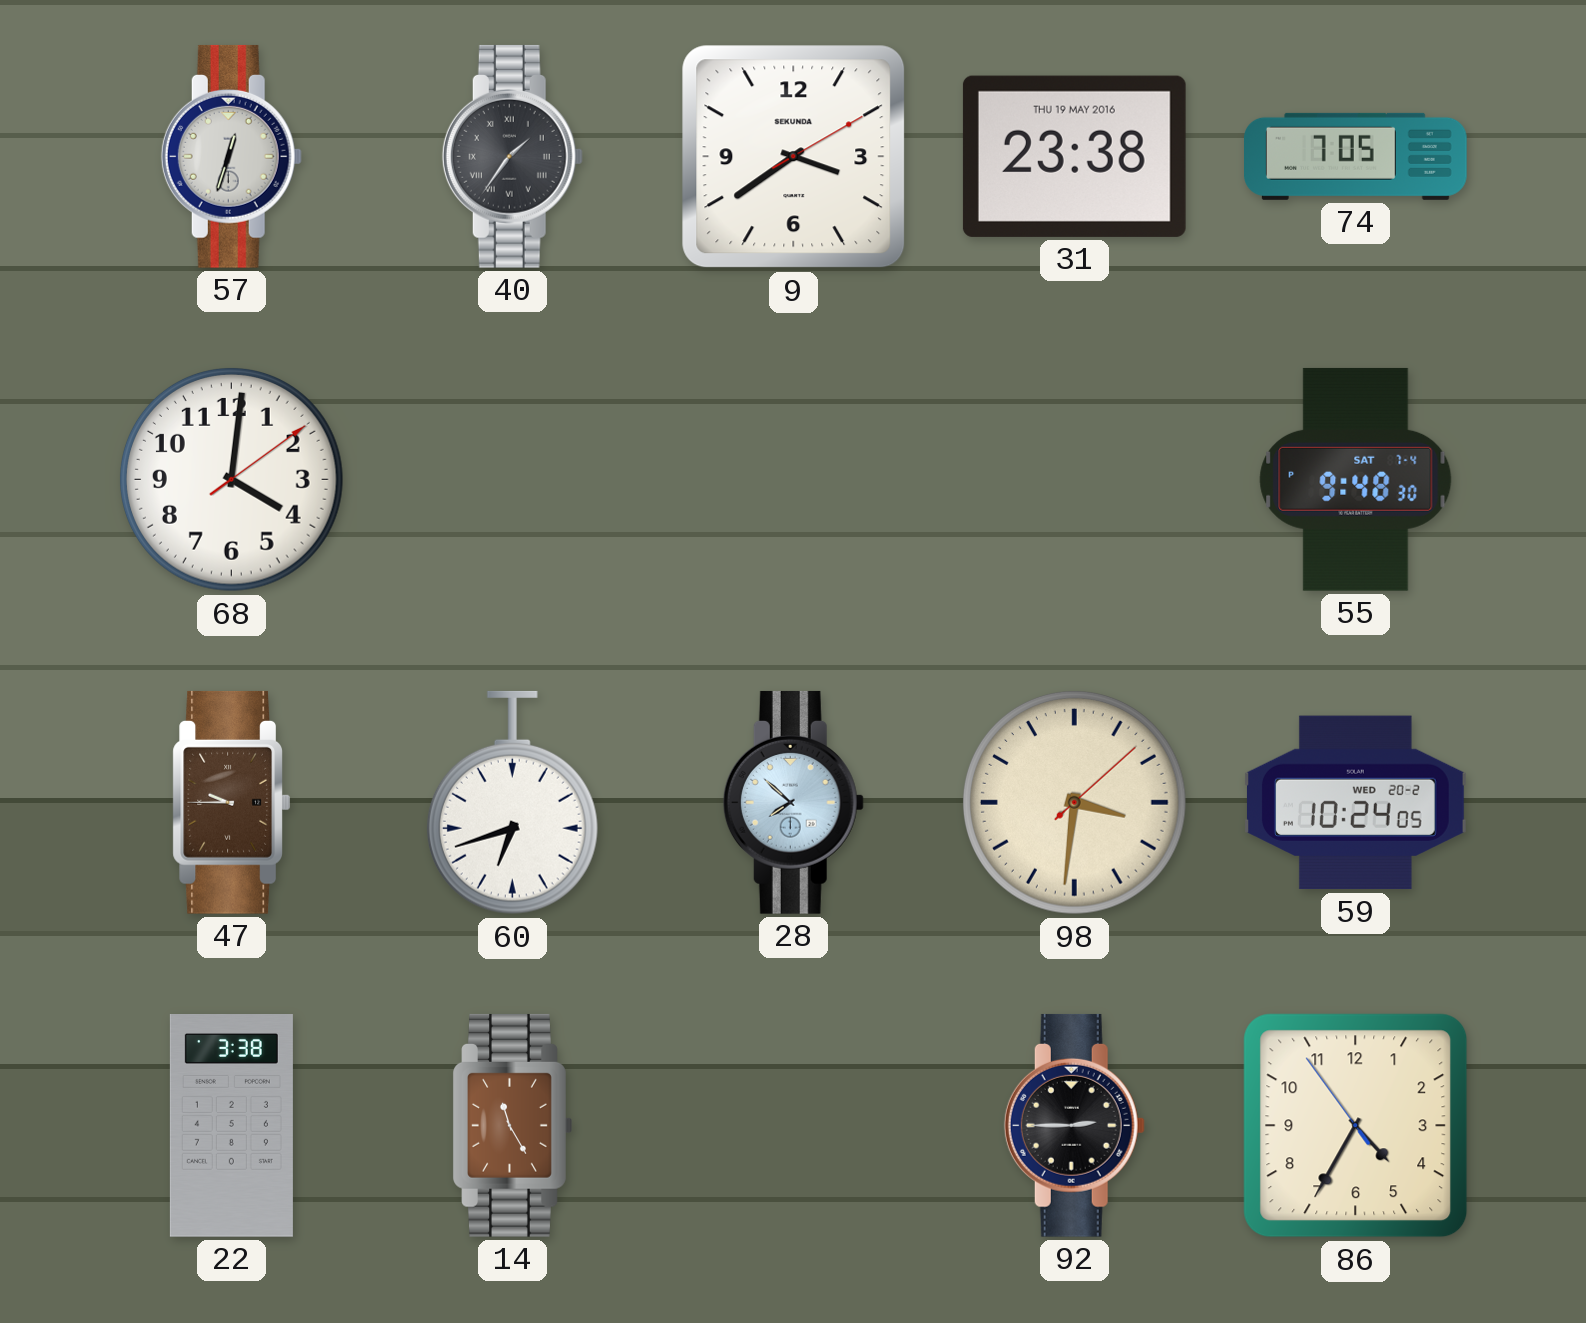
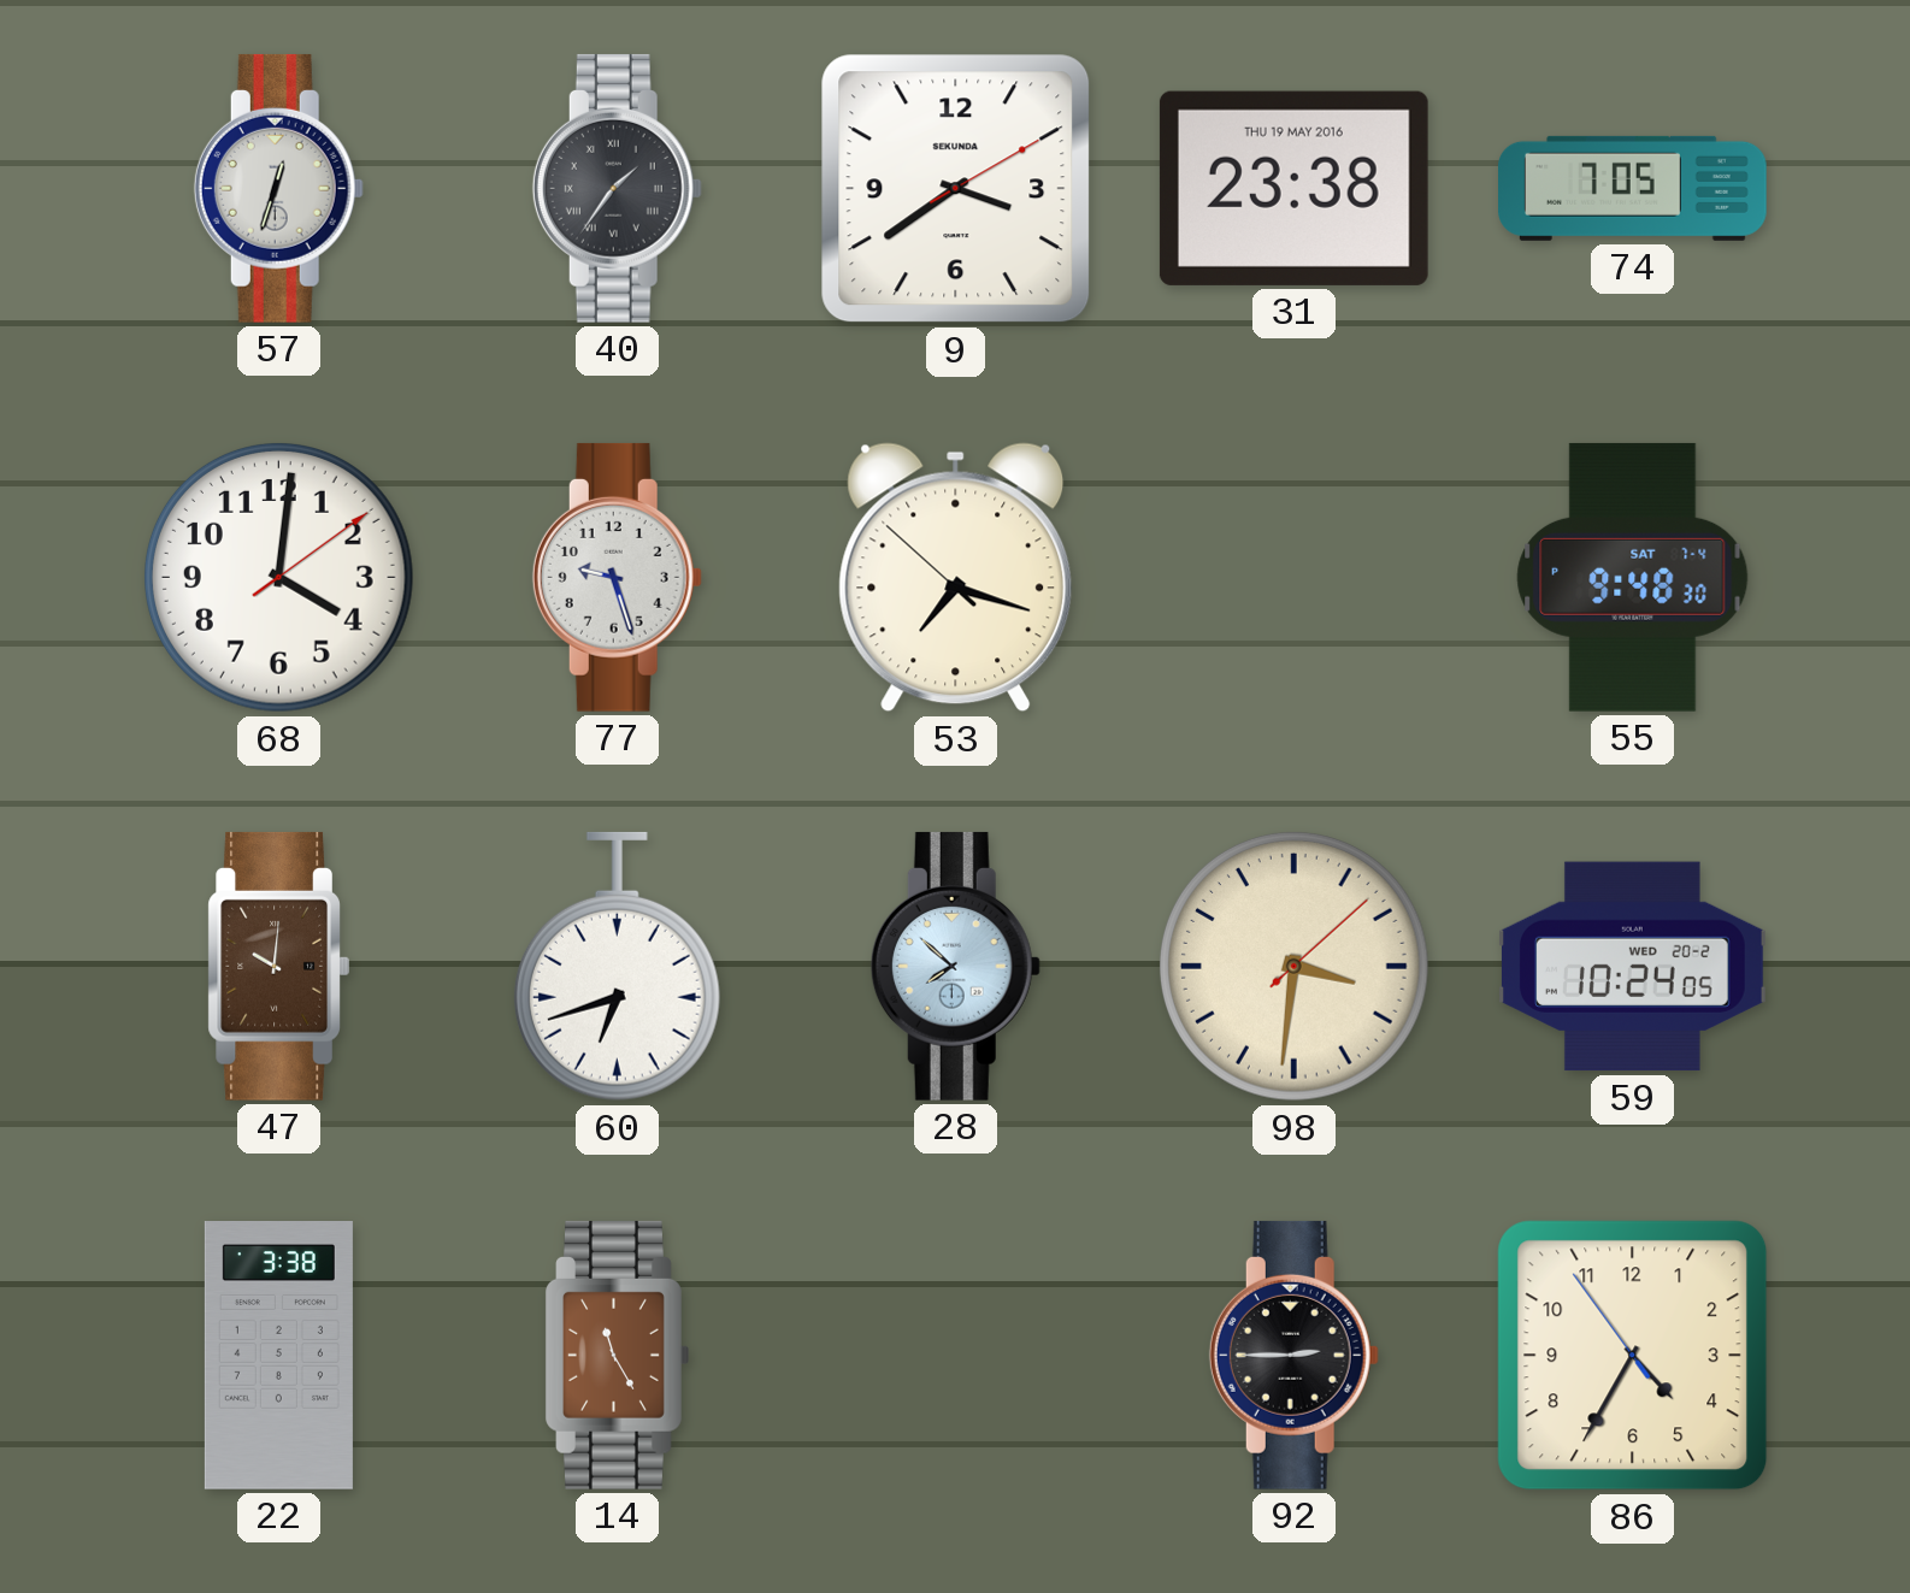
77: none -> 9:27 (617, 577)
53: none -> 7:17 (956, 578)
47: 9:45 -> 10:01 (278, 966)
